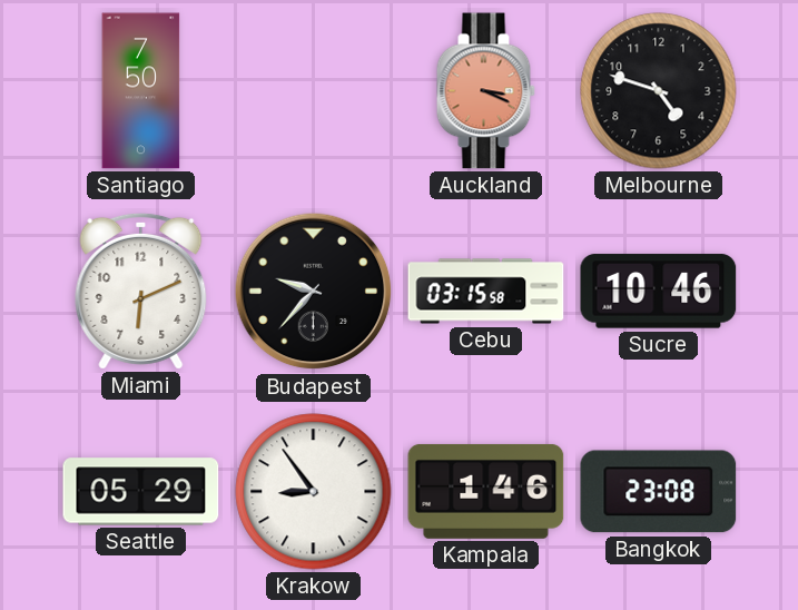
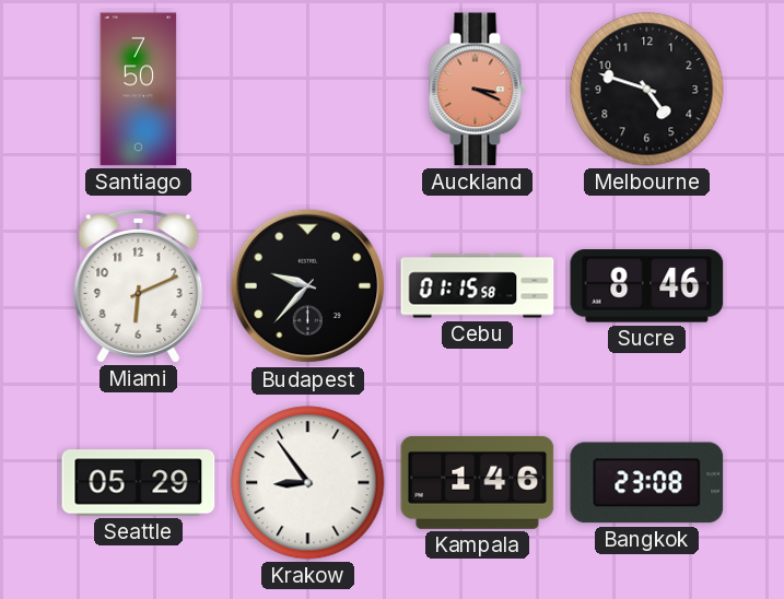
Cebu: 03:15 -> 01:15 (478, 286)
Sucre: 10:46 -> 8:46 (647, 286)
